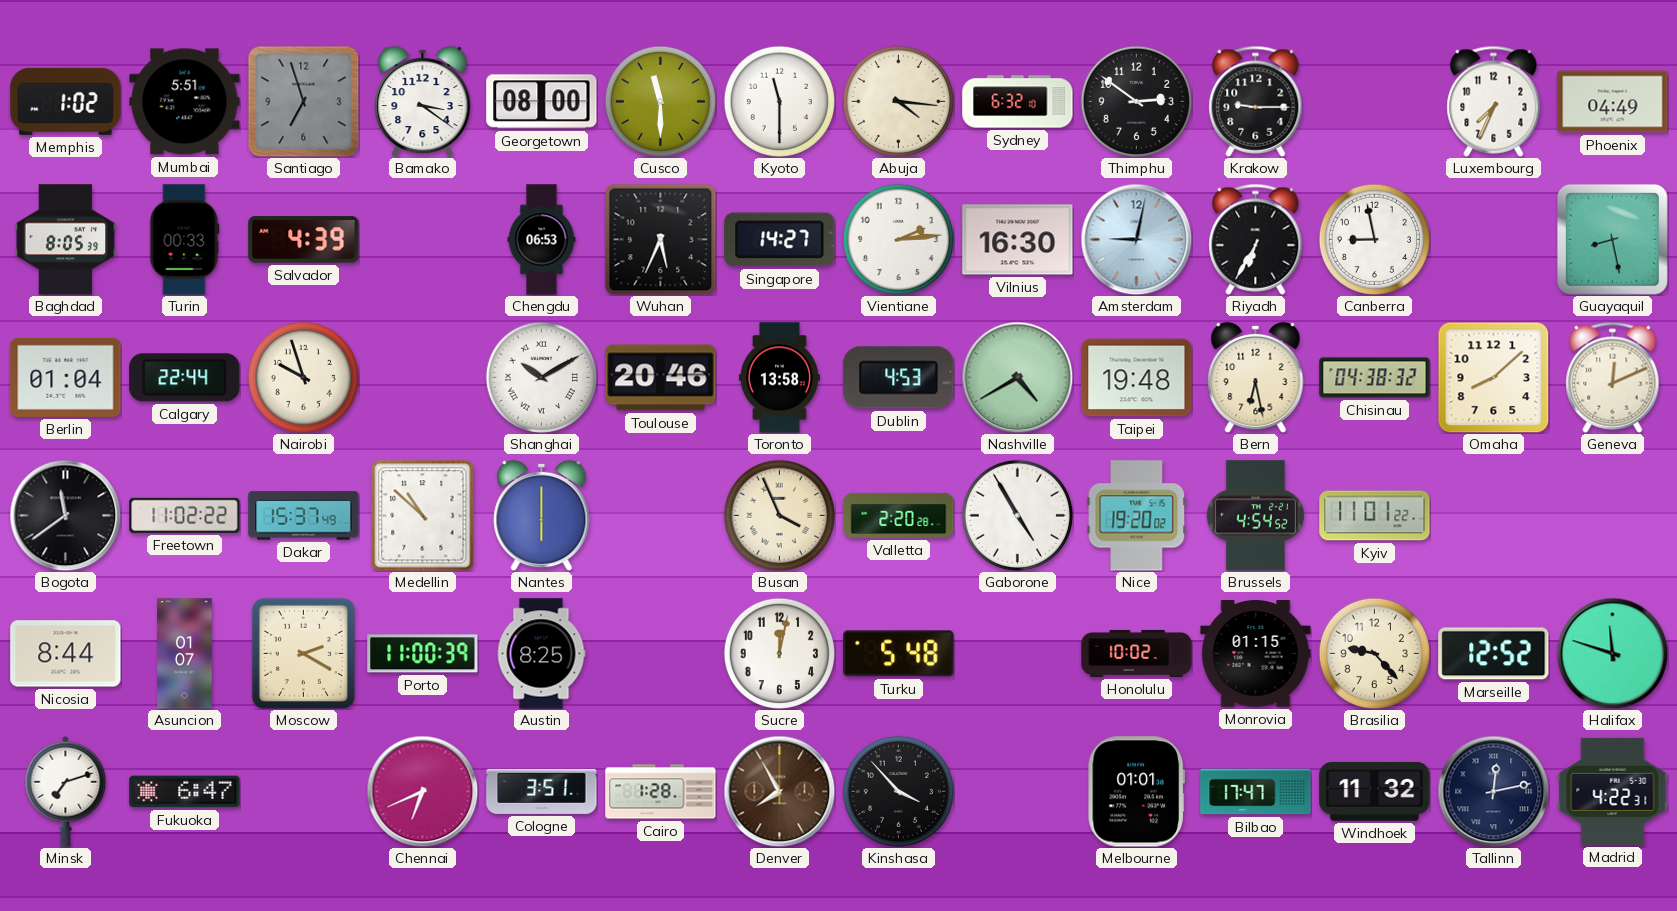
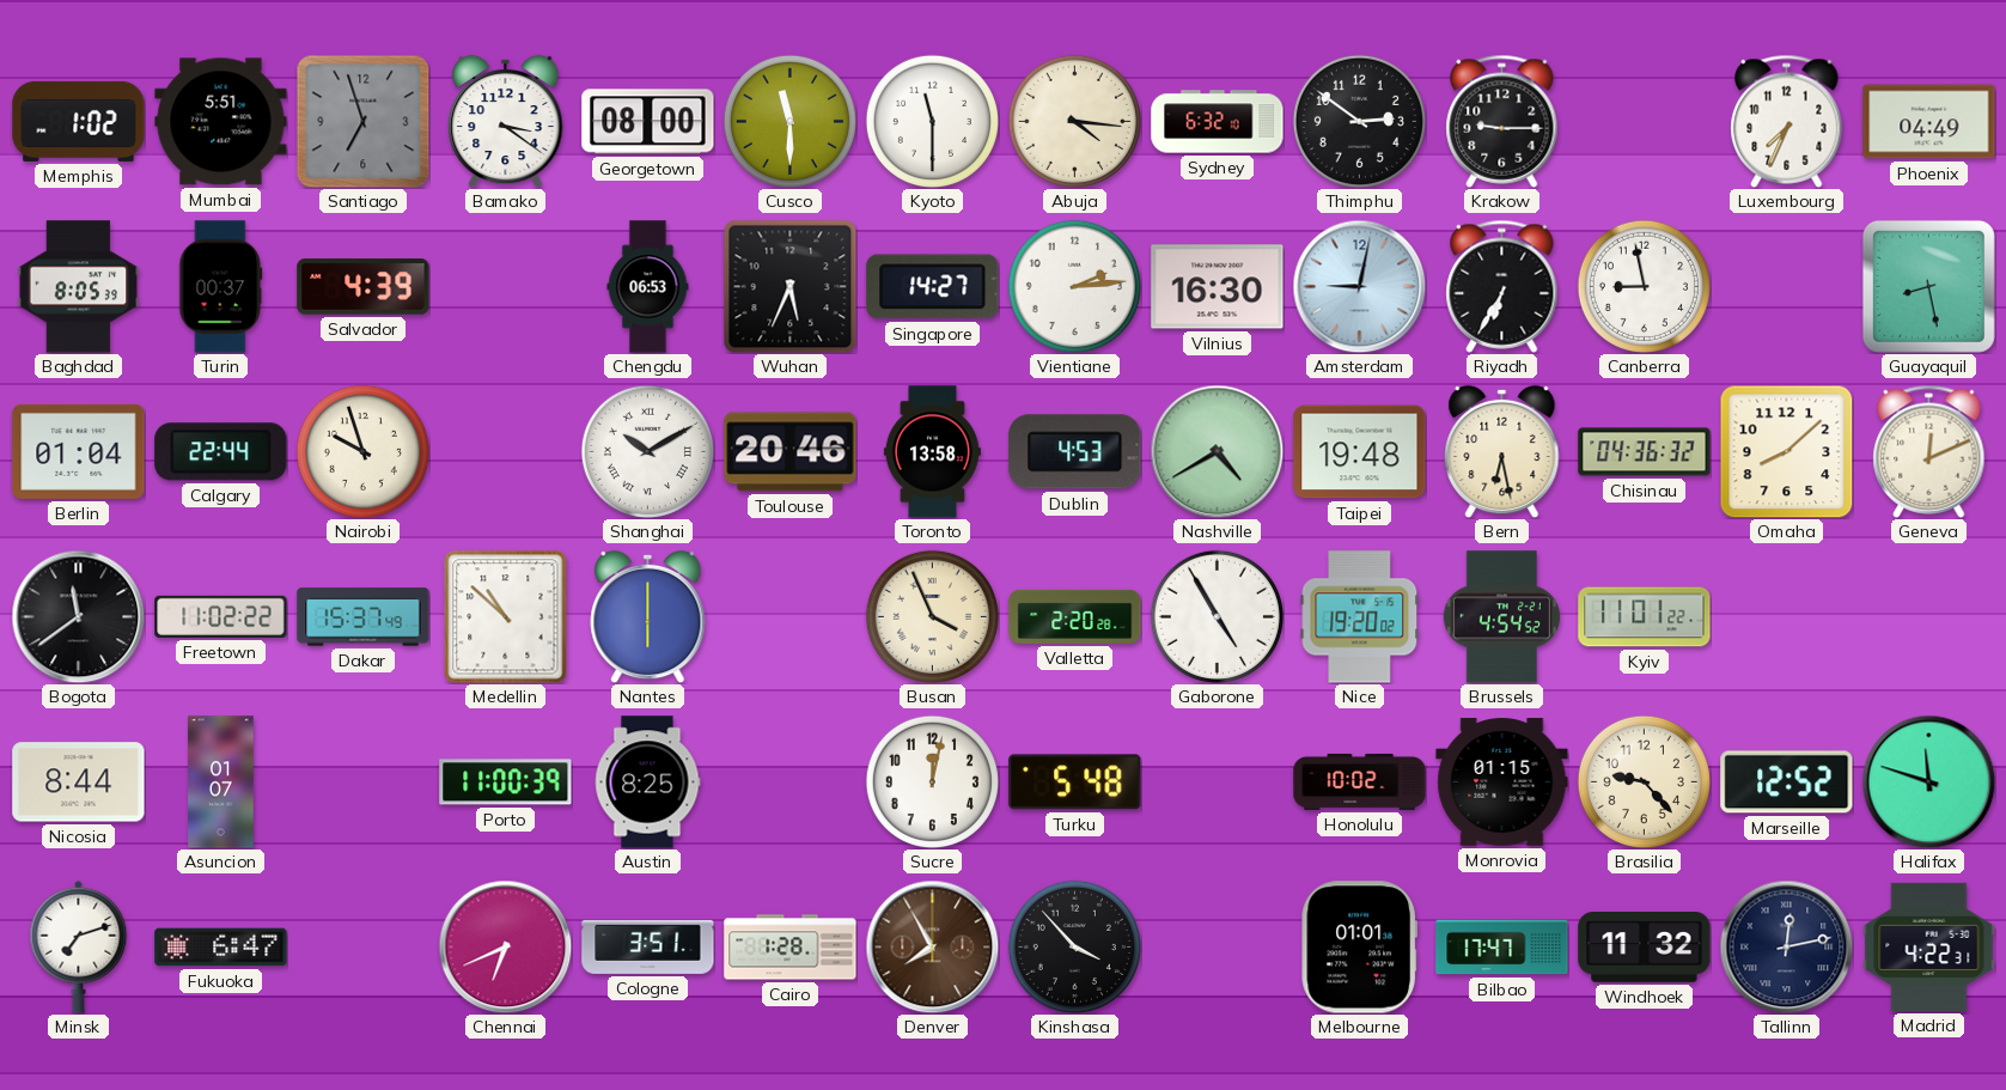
Turin: 00:33 -> 00:37 (221, 287)
Chisinau: 04:38 -> 04:36 (1645, 452)
Moscow: 2:20 -> none (303, 653)
